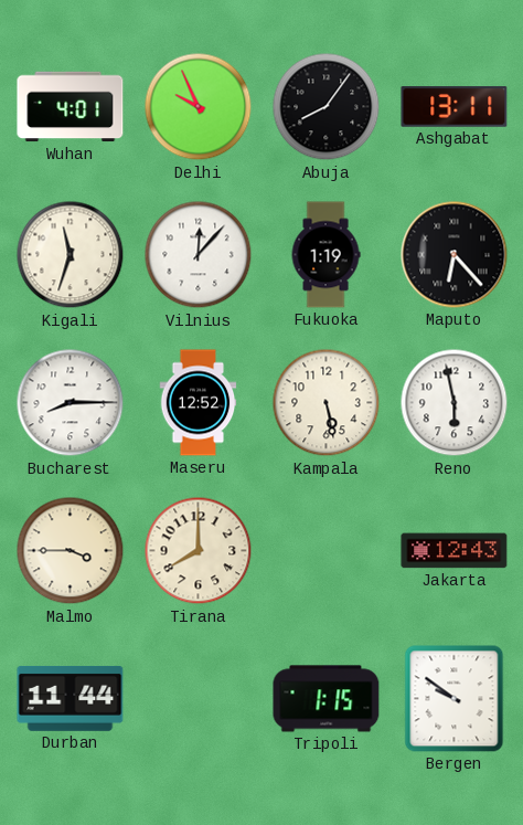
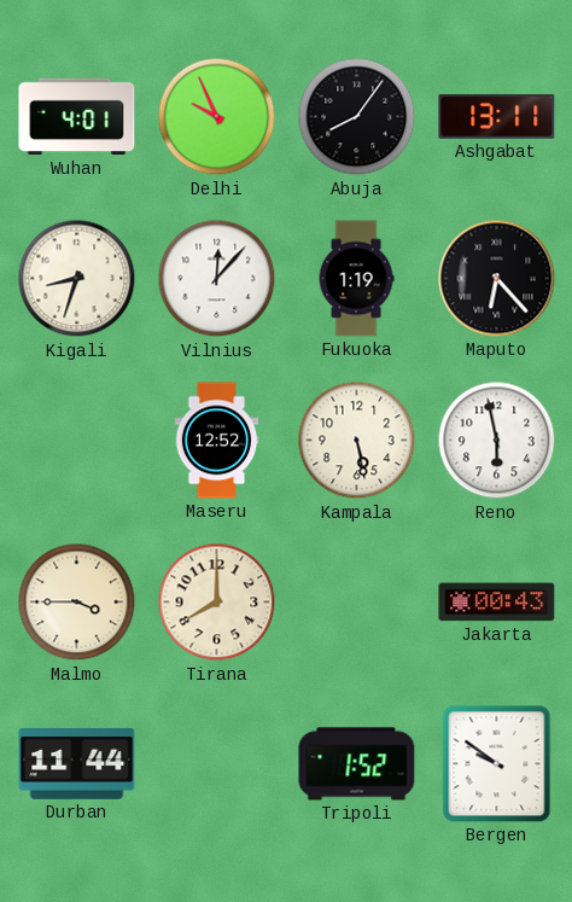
Kigali: 11:33 -> 8:33 (77, 279)
Bucharest: 8:15 -> none (71, 403)
Jakarta: 12:43 -> 00:43 (497, 603)
Tripoli: 1:15 -> 1:52 (357, 764)
